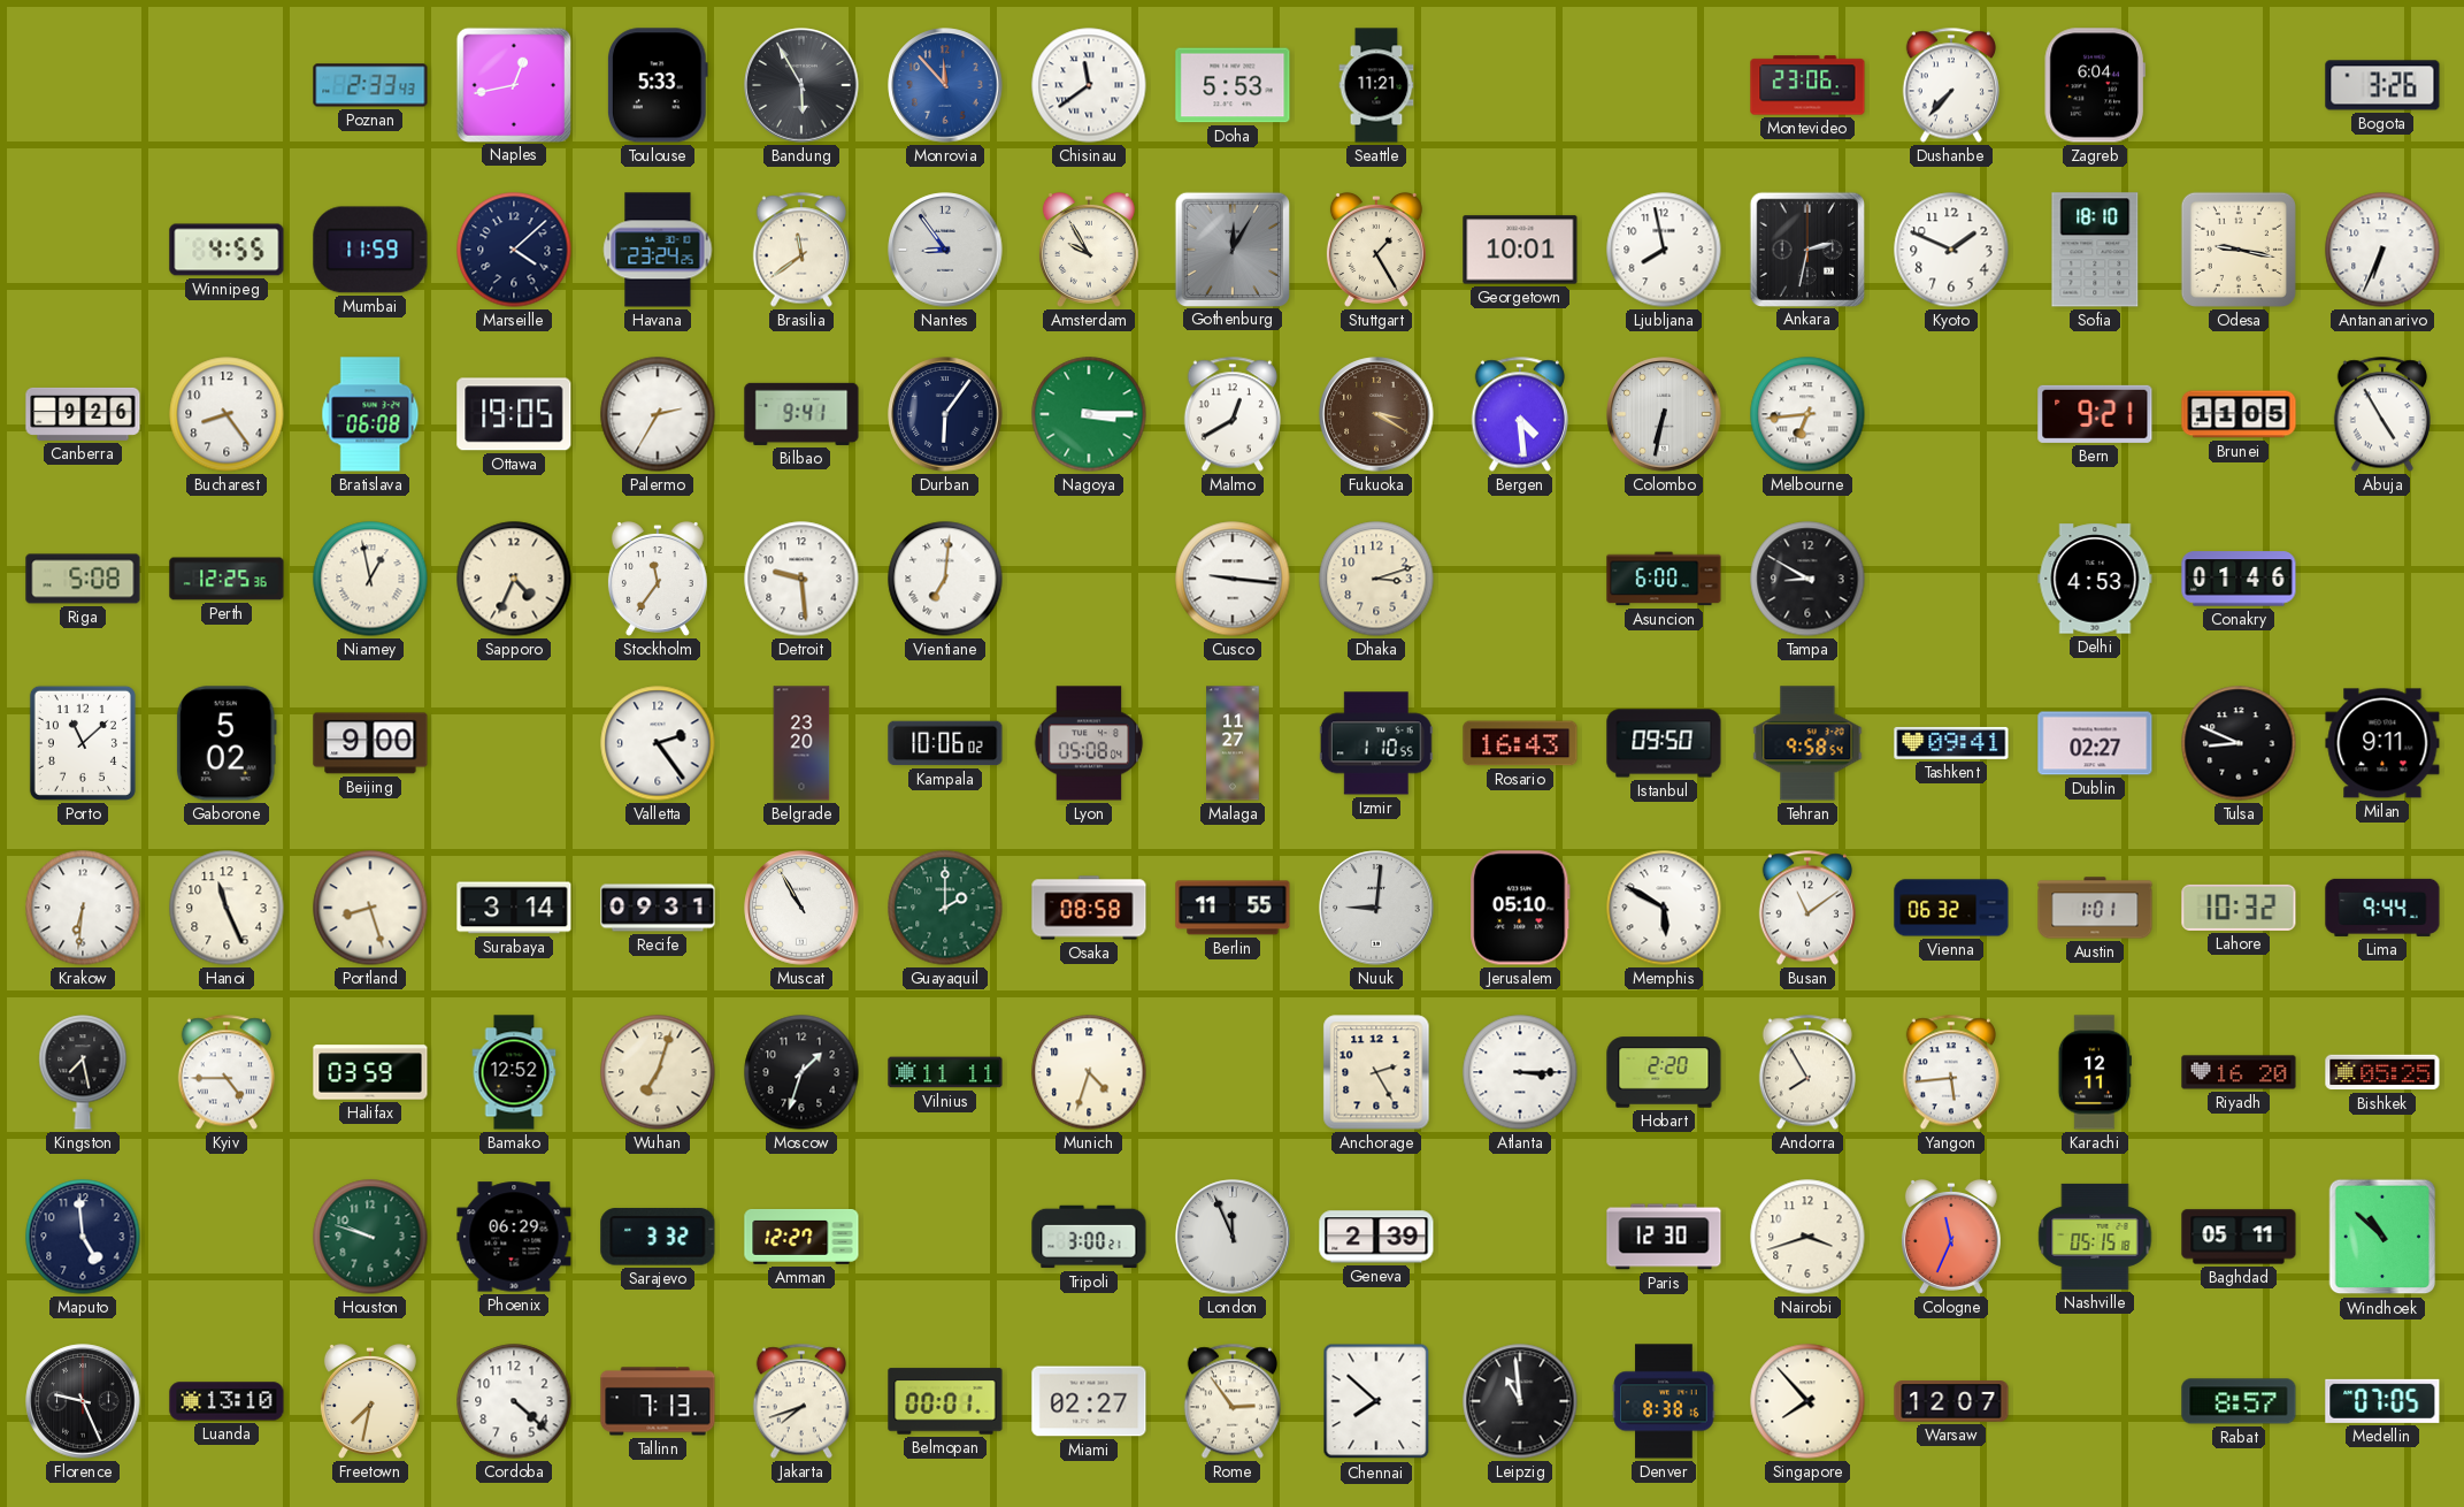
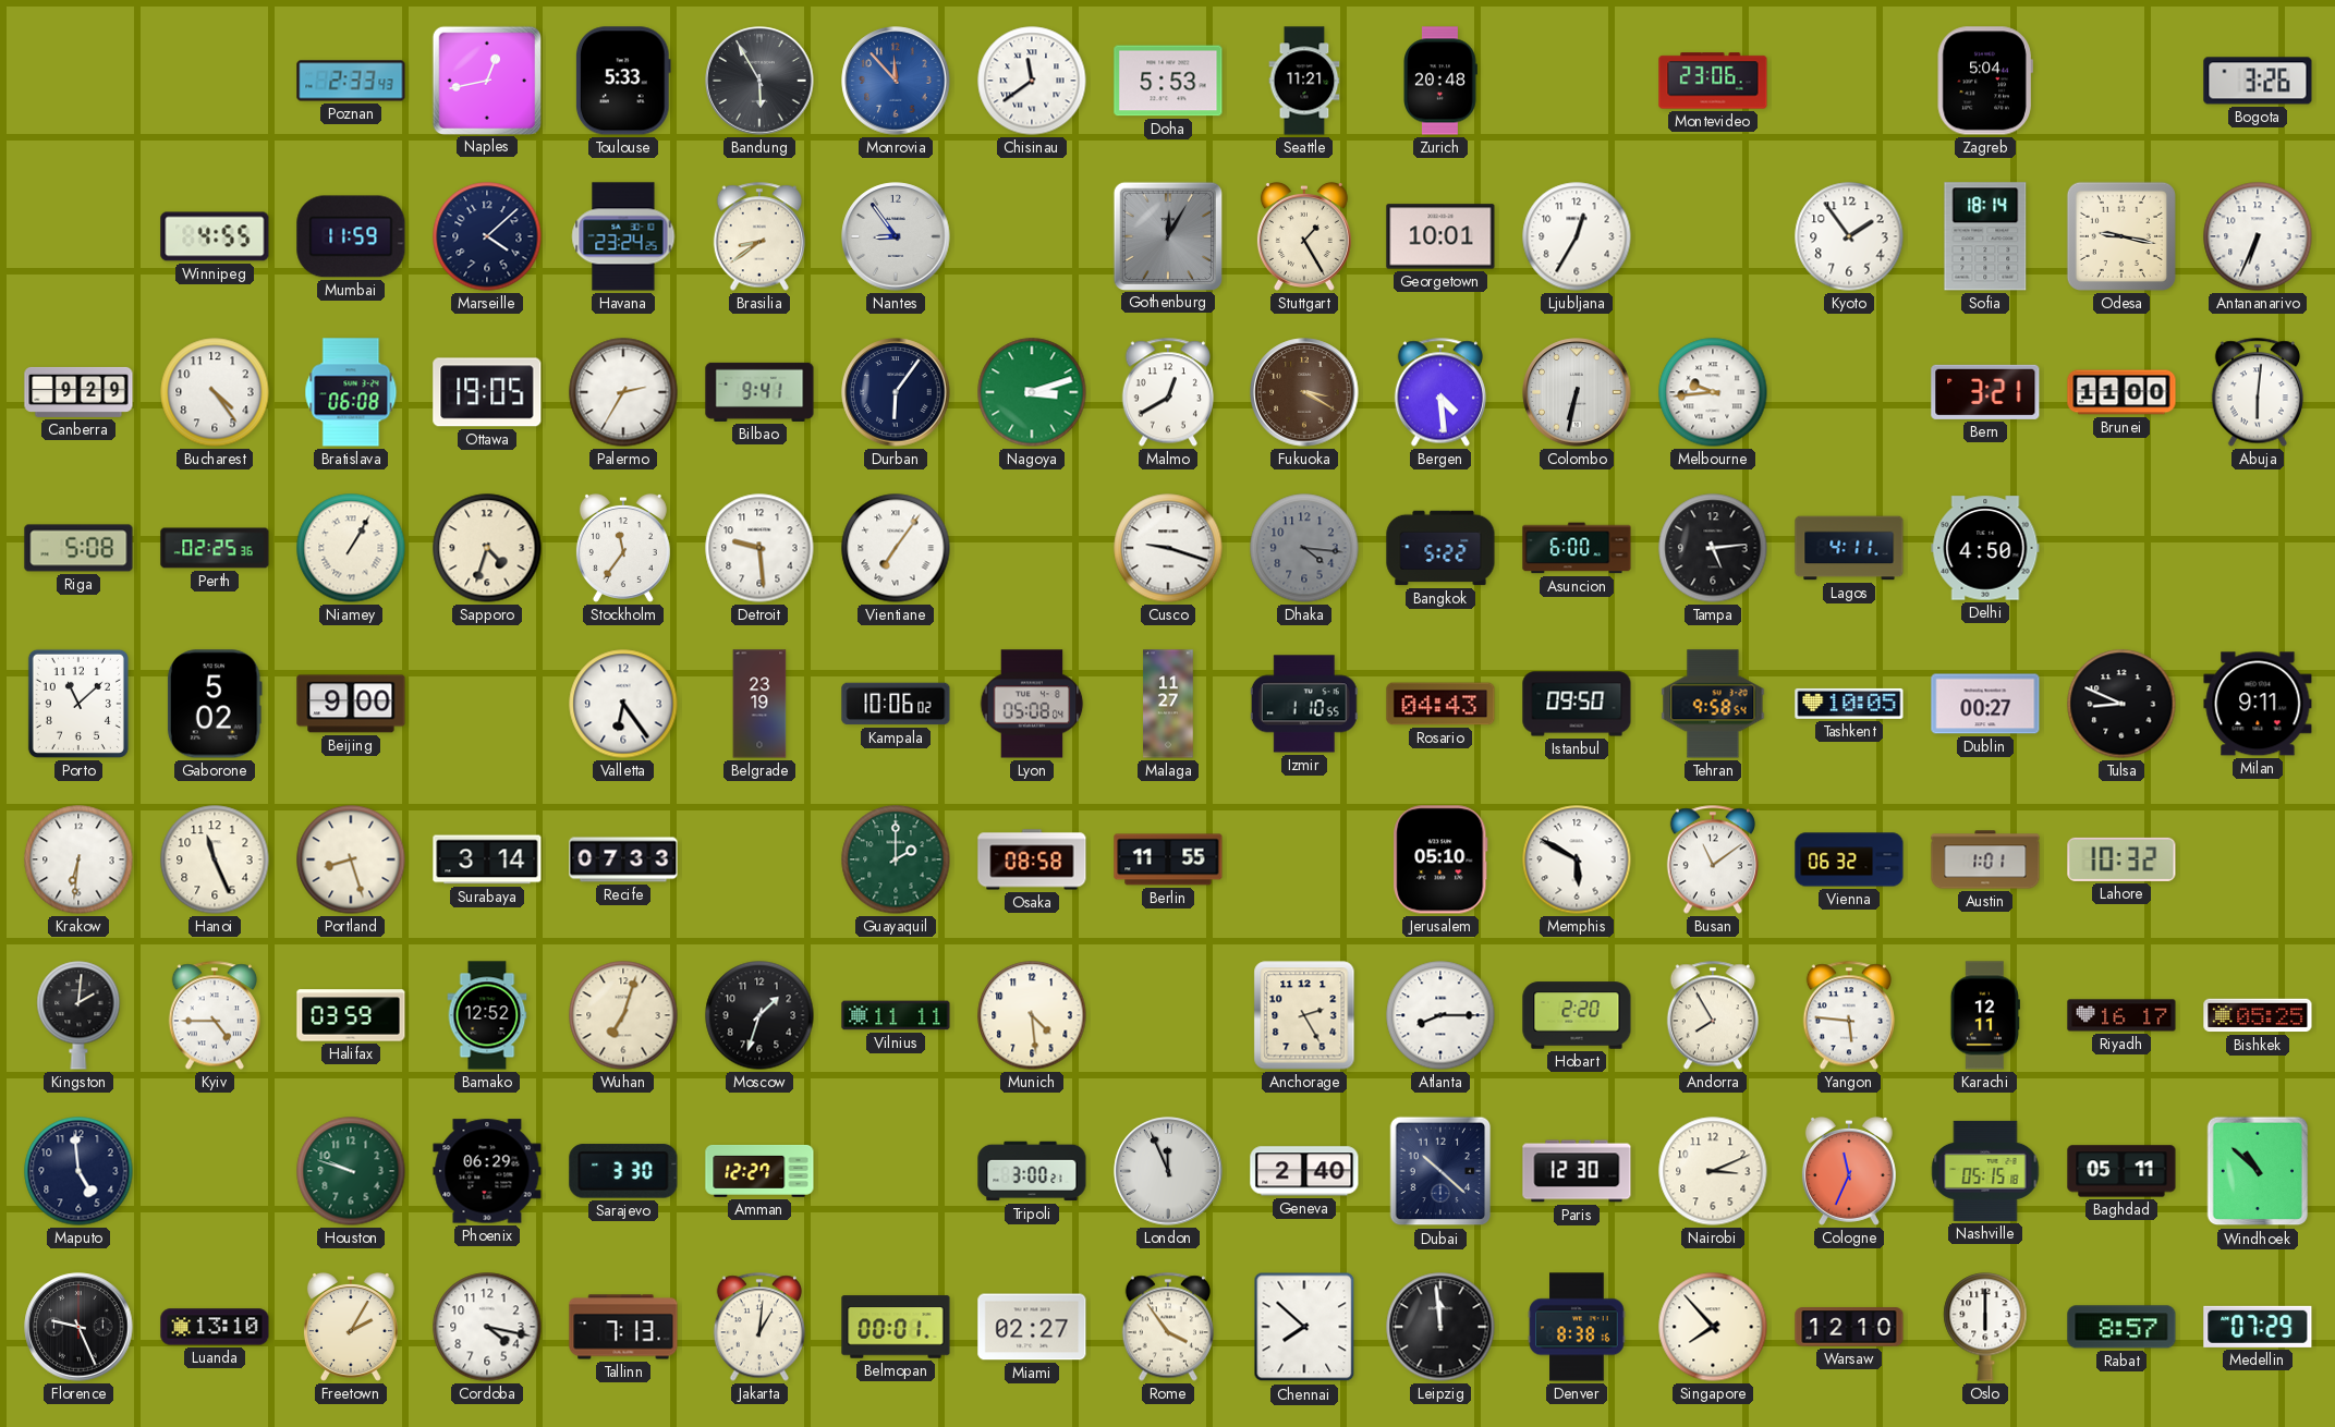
Zurich: none -> 20:48 (1440, 81)
Dushanbe: 7:37 -> none (1950, 85)
Zagreb: 6:04 -> 5:04 (1985, 81)
Brasilia: 11:39 -> 8:39 (758, 236)
Amsterdam: 9:55 -> none (1089, 250)
Ljubljana: 7:58 -> 12:35 (1577, 236)
Ankara: 2:32 -> none (1806, 248)
Kyoto: 1:49 -> 1:54 (1849, 236)
Sofia: 18:10 -> 18:14 (1985, 236)
Canberra: 9:26 -> 9:29 (78, 392)
Bucharest: 8:24 -> 4:24 (215, 392)
Nagoya: 3:15 -> 3:12 (1032, 392)
Melbourne: 6:44 -> 9:44 (1713, 392)
Bern: 9:21 -> 3:21 (1985, 392)
Brunei: 11:05 -> 11:00 (2121, 392)
Abuja: 4:55 -> 6:01 (2257, 392)
Perth: 12:25 -> 02:25 (215, 548)
Niamey: 12:58 -> 1:05 (351, 548)
Sapporo: 4:34 -> 4:33 (487, 548)
Vientiane: 7:01 -> 7:06 (896, 548)
Cusco: 9:16 -> 9:18 (1168, 548)
Dhaka: 3:12 -> 4:16 (1304, 548)
Dhaka dial: cream -> grey (1304, 548)
Bangkok: none -> 5:22 (1440, 548)
Tampa: 8:50 -> 5:14 (1713, 548)
Lagos: none -> 4:11 (1849, 548)
Delhi: 4:53 -> 4:50 (1985, 548)
Conakry: 01:46 -> none (2239, 579)
Valletta: 2:24 -> 6:24 (623, 704)
Belgrade: 23:20 -> 23:19 (759, 704)
Rosario: 16:43 -> 04:43 (1440, 704)
Tashkent: 09:41 -> 10:05 (1849, 704)
Dublin: 02:27 -> 00:27 (1985, 704)
Recife: 09:31 -> 07:33 (623, 859)
Muscat: 10:55 -> none (801, 908)
Nuuk: 9:01 -> none (1376, 908)
Lima: 9:44 -> none (2382, 908)
Kingston: 7:28 -> 2:01 (78, 1015)
Munich: 4:33 -> 4:29 (1032, 1015)
Atlanta: 3:15 -> 8:15 (1440, 1015)
Yangon: 5:44 -> 5:46 (1848, 1015)
Riyadh: 16:20 -> 16:17 (2121, 1015)
Sarajevo: 3:32 -> 3:30 (623, 1171)
Geneva: 2:39 -> 2:40 (1304, 1171)
Dubai: none -> 10:22 (1440, 1171)
Nairobi: 3:42 -> 3:11 (1713, 1171)
Freetown: 7:32 -> 2:05 (351, 1327)
Cordoba: 4:22 -> 4:17 (487, 1327)
Jakarta: 7:42 -> 1:01 (758, 1327)
Rome: 2:54 -> 3:54 (1167, 1327)
Leipzig: 10:59 -> 11:59 (1440, 1327)
Warsaw: 12:07 -> 12:10 (1849, 1327)
Oslo: none -> 6:00 (1985, 1327)
Medellin: 07:05 -> 07:29 (2258, 1327)
